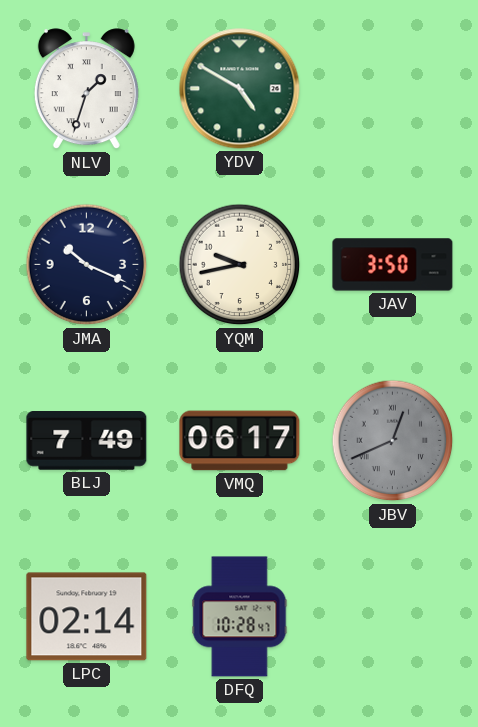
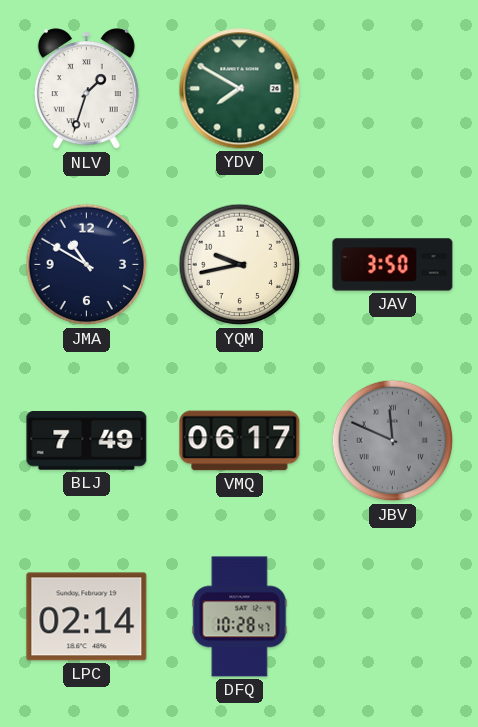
YDV: 4:50 -> 7:50 (240, 89)
JMA: 10:19 -> 10:50 (87, 265)
JBV: 12:41 -> 11:49 (393, 441)
